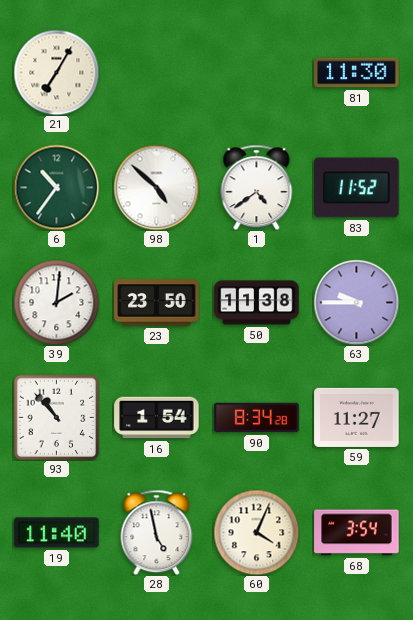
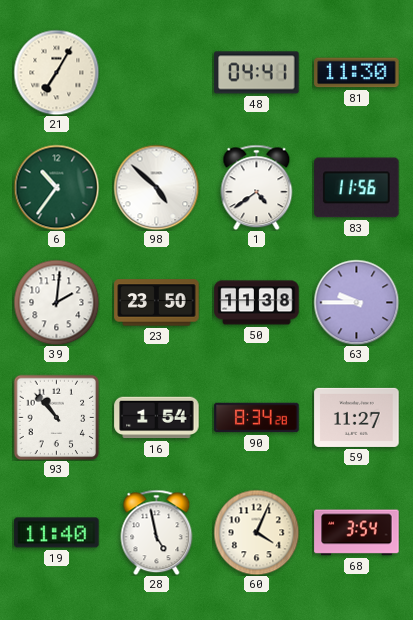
48: none -> 04:41 (257, 73)
83: 11:52 -> 11:56 (357, 188)
